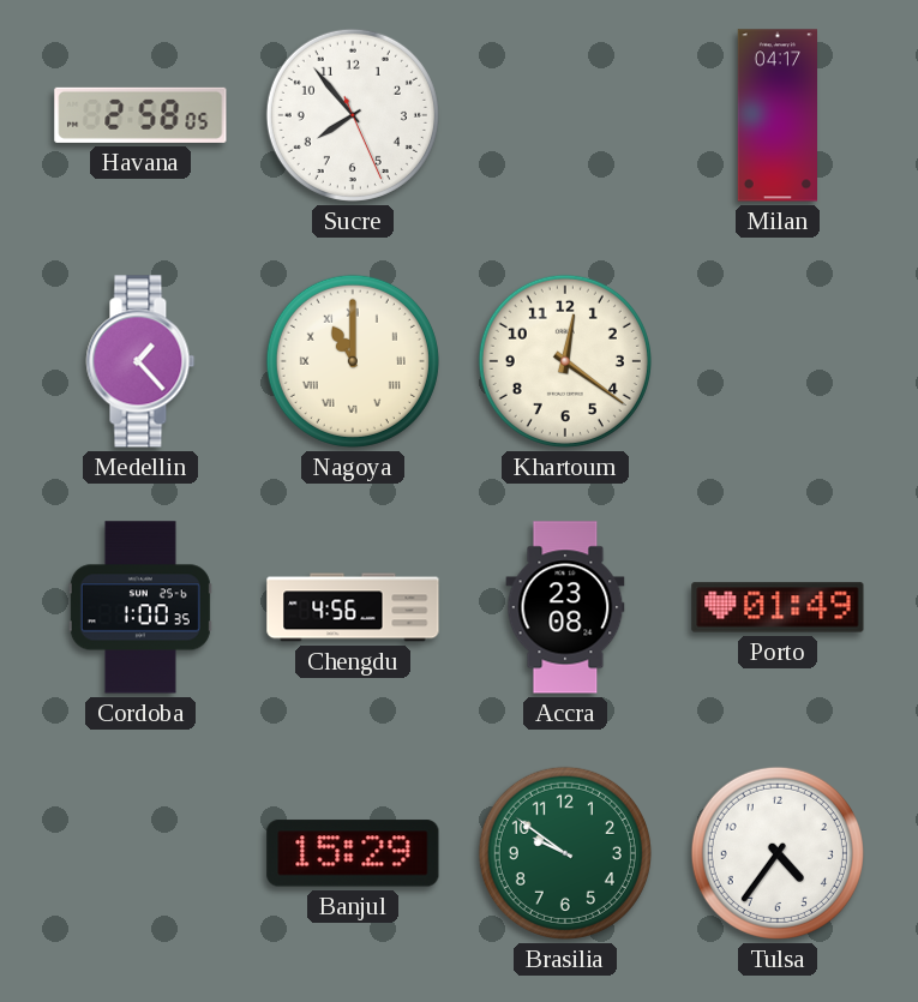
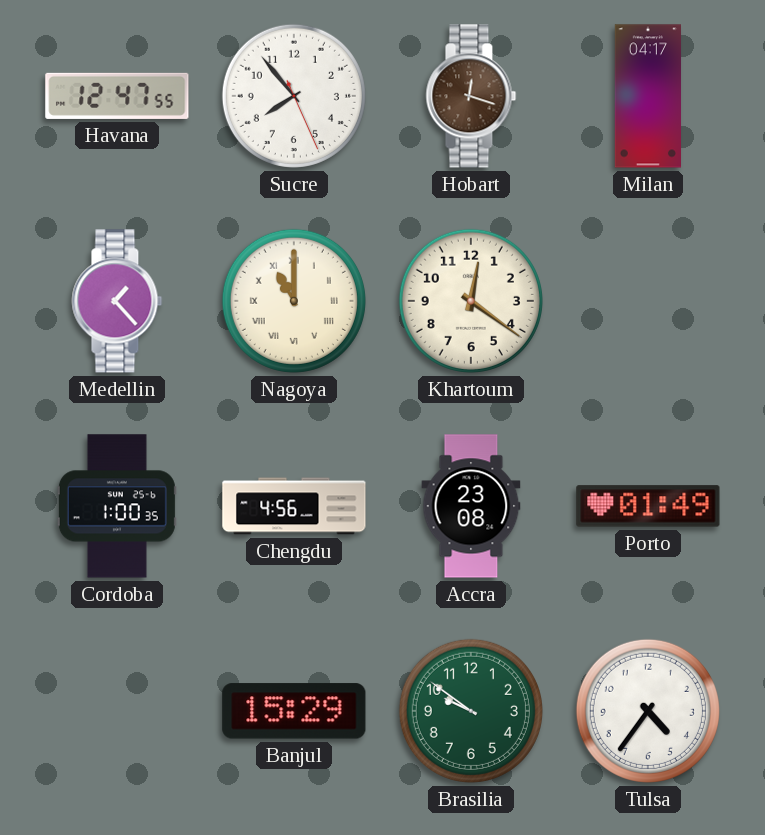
Havana: 2:58 -> 12:47 (117, 96)
Hobart: none -> 12:18 (471, 96)
